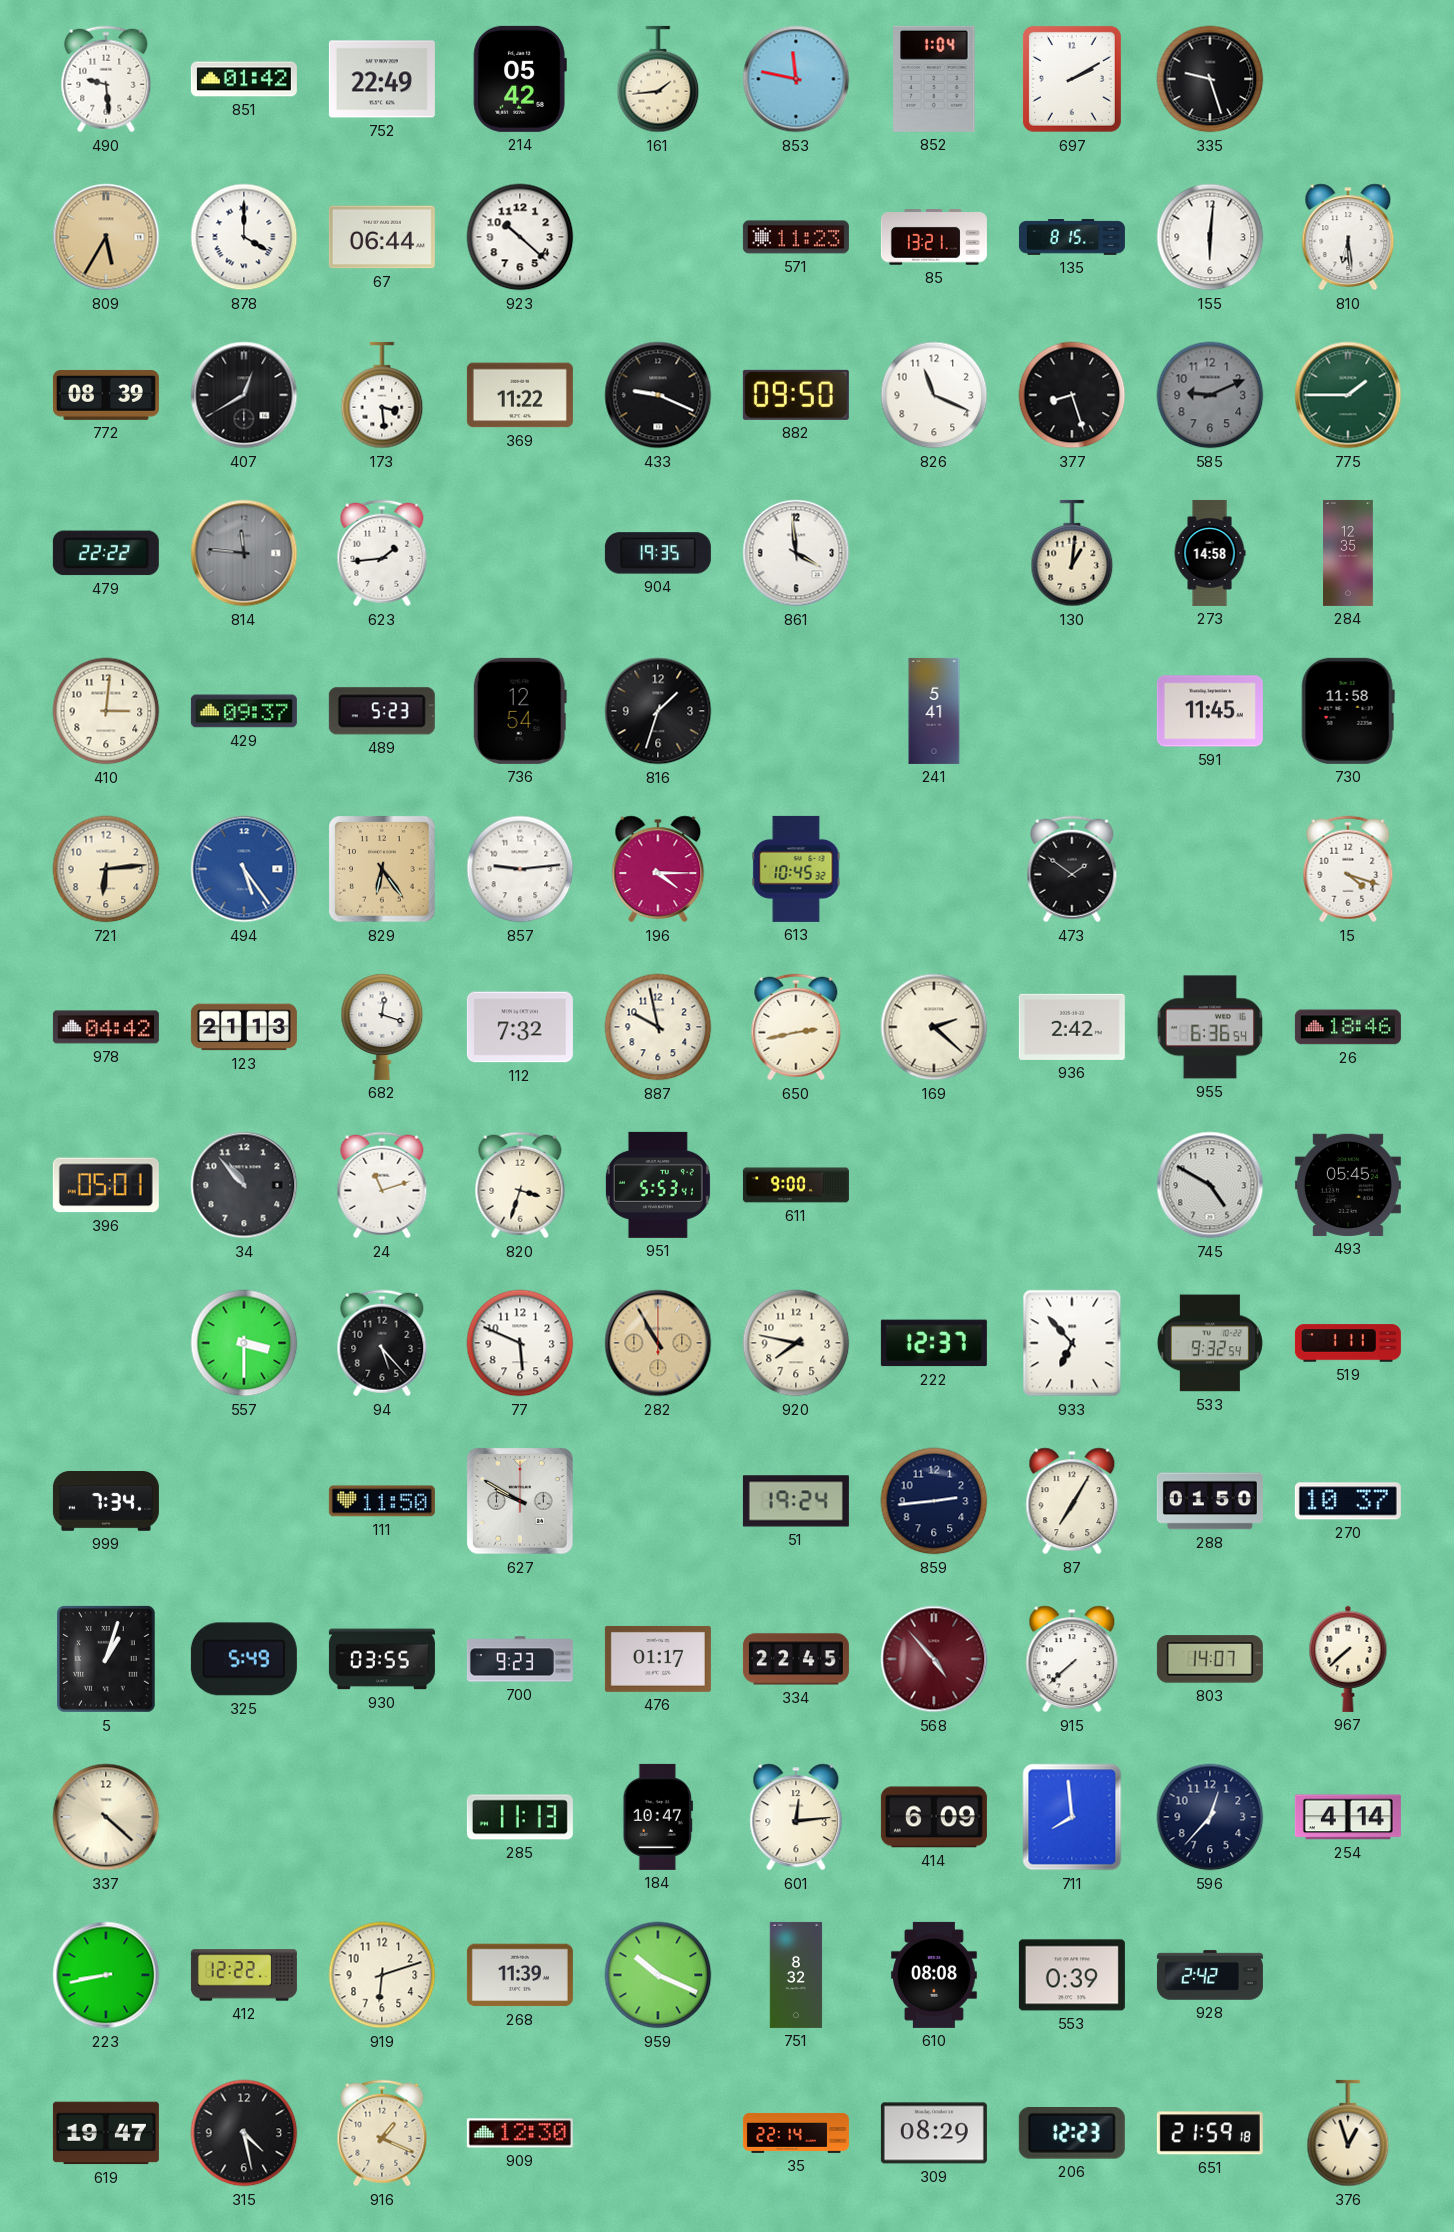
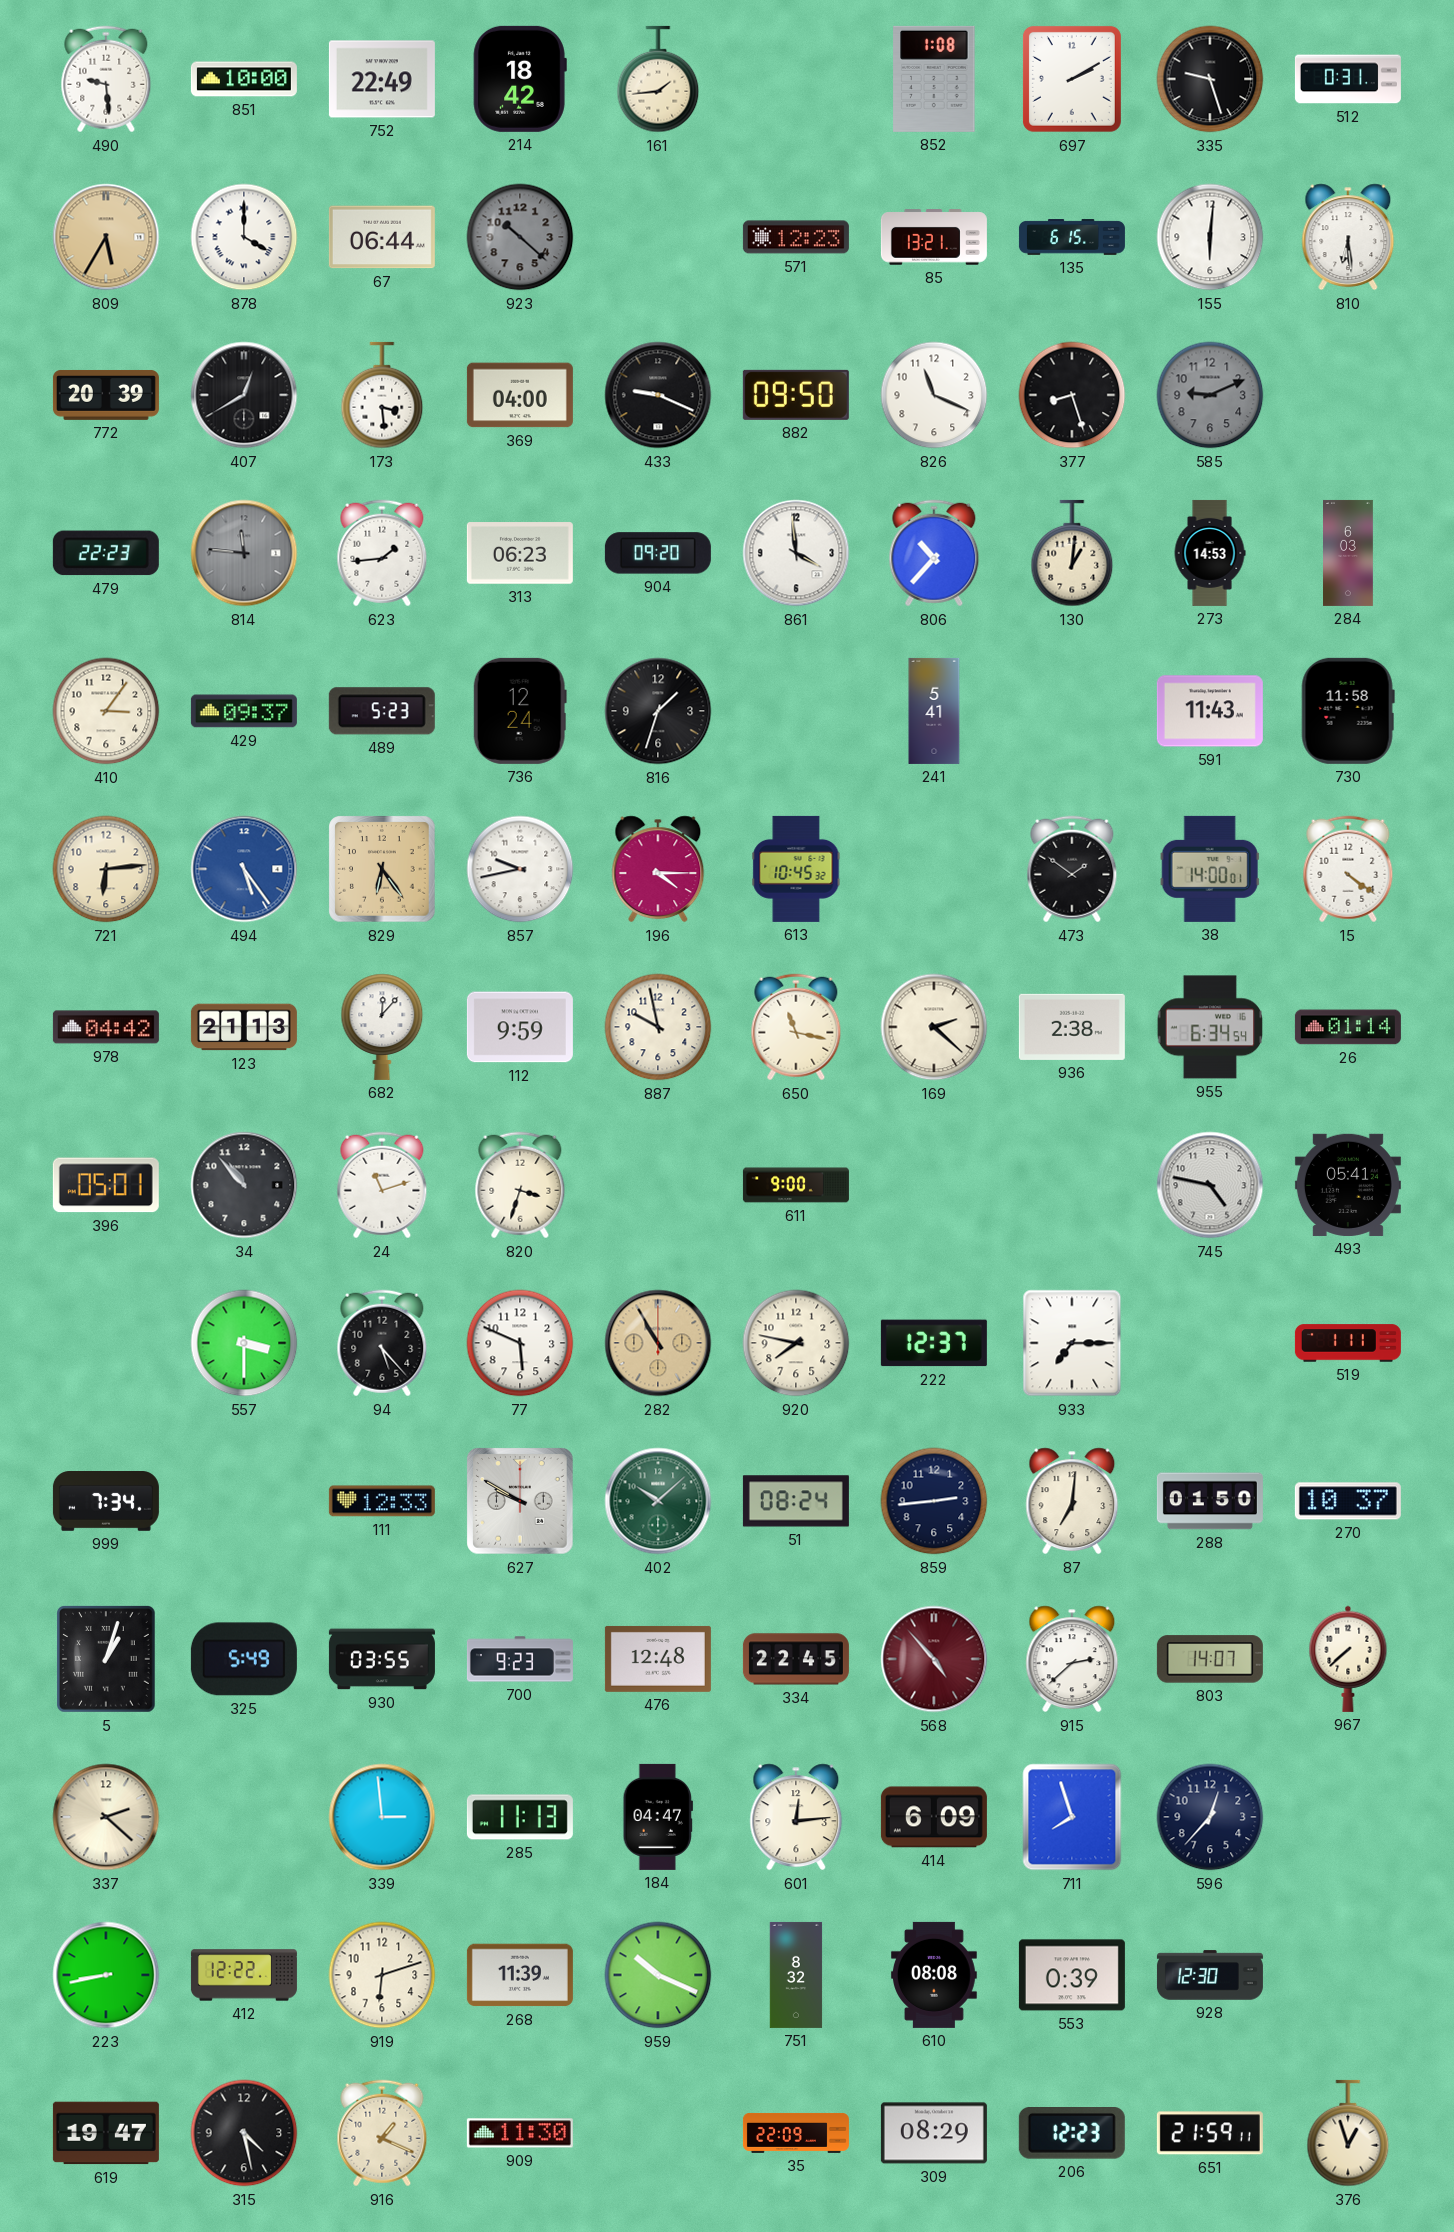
851: 01:42 -> 10:00 (244, 79)
214: 05:42 -> 18:42 (520, 79)
853: 11:47 -> none (796, 79)
852: 1:04 -> 1:08 (934, 79)
512: none -> 0:31 (1348, 79)
923 dial: white -> grey (520, 237)
571: 11:23 -> 12:23 (796, 237)
135: 8:15 -> 6:15 (1072, 237)
772: 08:39 -> 20:39 (106, 395)
369: 11:22 -> 04:00 (520, 395)
775: 1:45 -> none (1348, 395)
479: 22:22 -> 22:23 (106, 553)
313: none -> 06:23 (520, 553)
904: 19:35 -> 09:20 (658, 553)
806: none -> 10:37 (934, 553)
273: 14:58 -> 14:53 (1210, 553)
284: 12:35 -> 6:03 (1349, 553)
410: 3:01 -> 3:06 (106, 711)
736: 12:54 -> 12:24 (520, 711)
591: 11:45 -> 11:43 (1210, 711)
857: 9:14 -> 9:43 (520, 869)
38: none -> 14:00 (1210, 869)
15: 4:18 -> 4:21 (1348, 869)
682: 12:18 -> 12:07 (382, 1027)
112: 7:32 -> 9:59 (520, 1027)
650: 2:43 -> 11:17 (796, 1027)
936: 2:42 -> 2:38 (1072, 1027)
955: 6:36 -> 6:34 (1210, 1027)
26: 18:46 -> 01:14 (1348, 1027)
951: 5:53 -> none (658, 1185)
745: 4:50 -> 4:47 (1210, 1185)
493: 05:45 -> 05:41 (1348, 1185)
933: 6:53 -> 7:15 (1072, 1343)
533: 9:32 -> none (1210, 1343)
111: 11:50 -> 12:33 (382, 1501)
402: none -> 10:08 (658, 1501)
51: 19:24 -> 08:24 (796, 1501)
87: 7:05 -> 7:01 (1072, 1501)
476: 01:17 -> 12:48 (658, 1659)
915: 7:38 -> 2:38 (1072, 1659)
337: 4:22 -> 2:22 (106, 1817)
339: none -> 2:59 (382, 1817)
184: 10:47 -> 04:47 (658, 1817)
711: 7:59 -> 7:57 (1072, 1817)
254: 4:14 -> none (1348, 1817)
928: 2:42 -> 12:30 (1210, 1975)
909: 12:30 -> 11:30 (520, 2133)
35: 22:14 -> 22:09 (796, 2133)
651: 21:59:18 -> 21:59:11 (1210, 2133)
